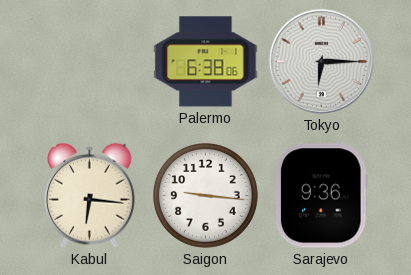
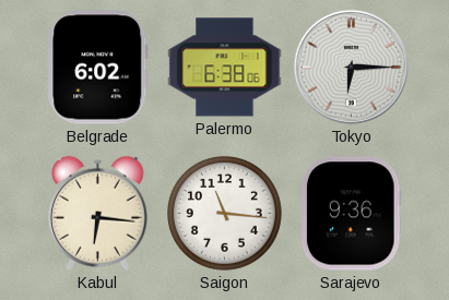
Belgrade: none -> 6:02 (98, 68)
Saigon: 9:16 -> 11:16 (225, 214)
